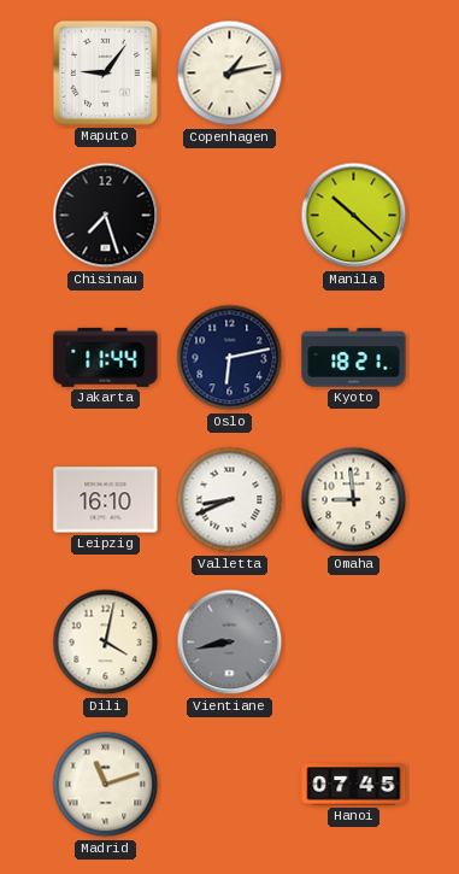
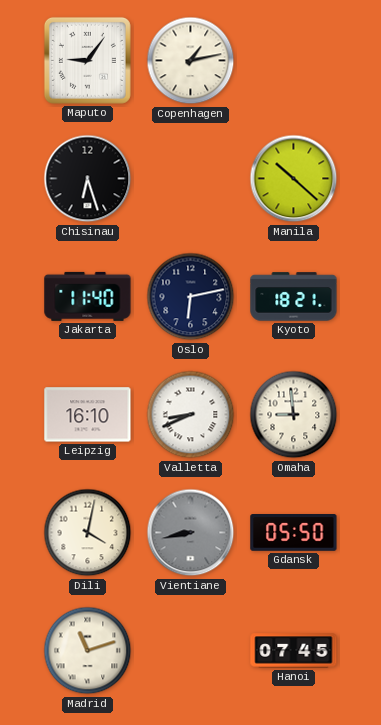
Chisinau: 7:27 -> 6:27 (88, 179)
Jakarta: 11:44 -> 11:40 (88, 296)
Gdansk: none -> 05:50 (294, 533)
